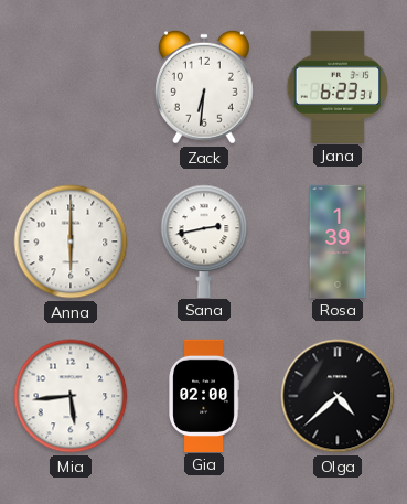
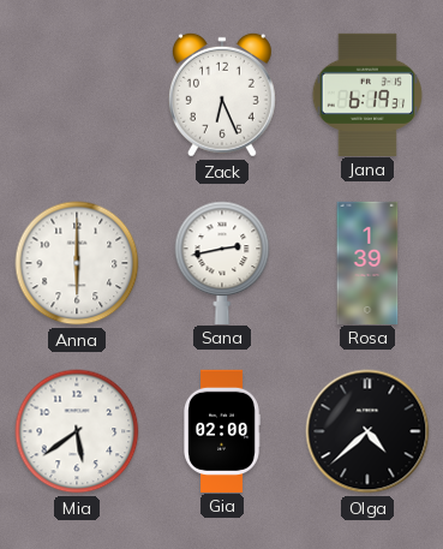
Zack: 6:31 -> 6:26 (222, 95)
Jana: 6:23 -> 6:19 (367, 94)
Mia: 5:44 -> 5:39 (77, 431)
